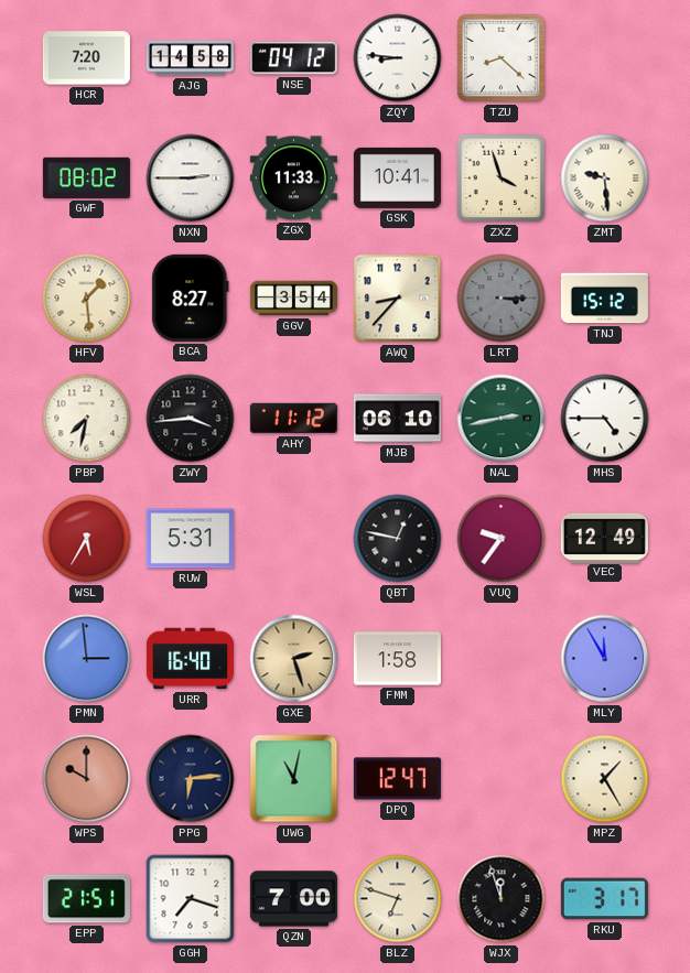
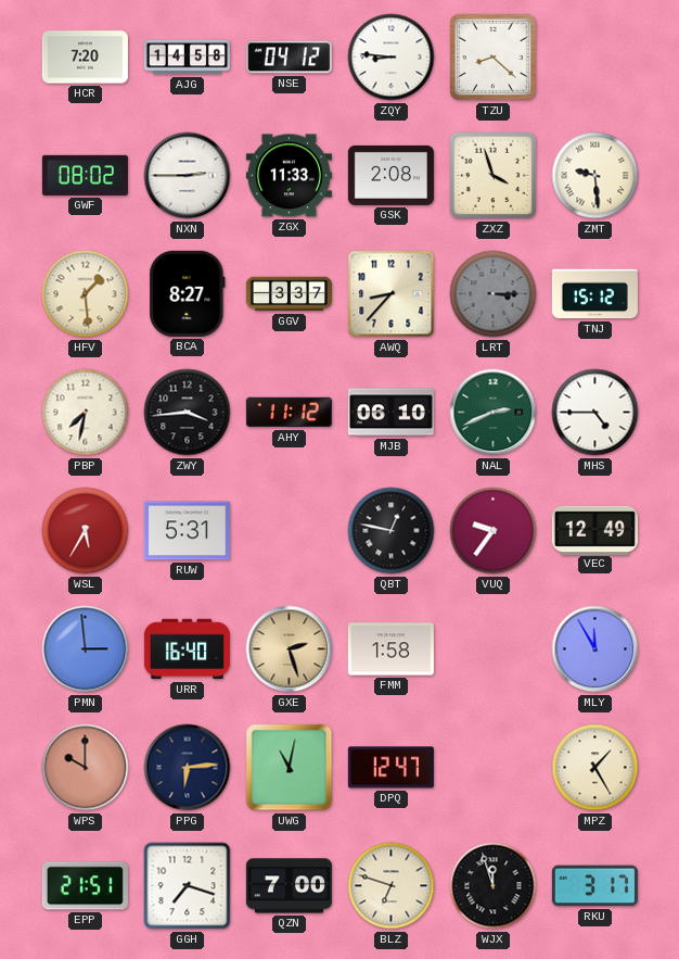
GSK: 10:41 -> 2:08 (390, 175)
GGV: 3:54 -> 3:37 (289, 294)
NAL: 2:43 -> 2:41 (494, 413)
